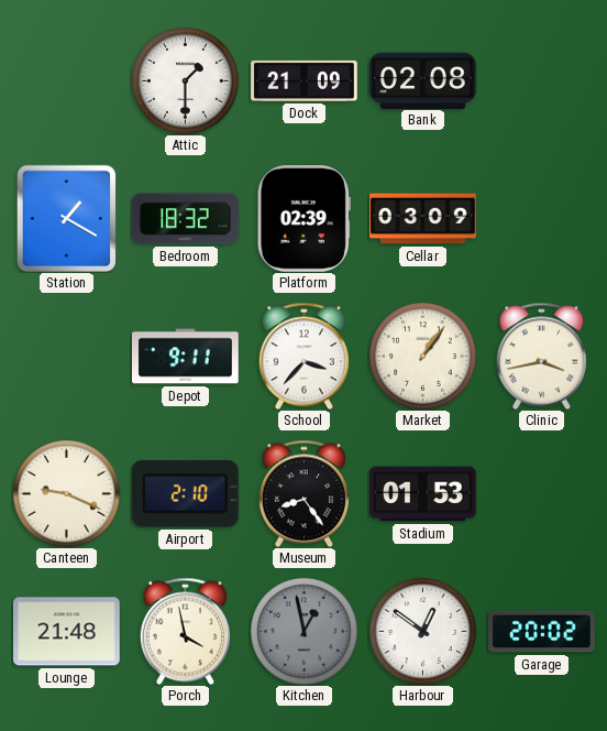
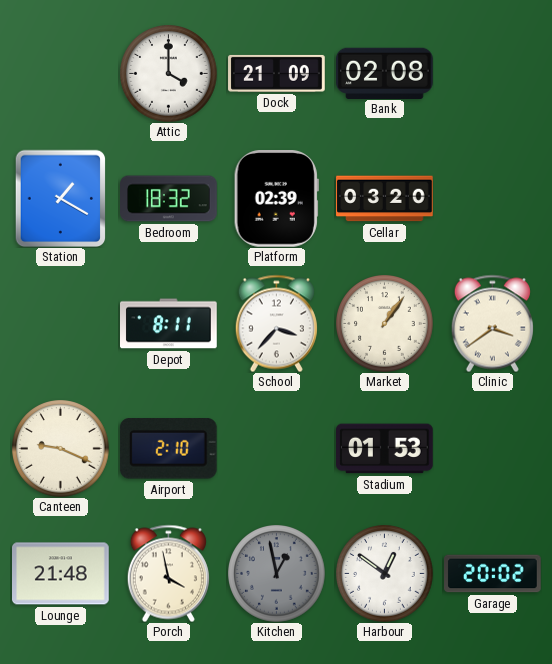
Attic: 1:30 -> 4:00 (169, 74)
Cellar: 03:09 -> 03:20 (385, 199)
Depot: 9:11 -> 8:11 (169, 324)
Clinic: 3:43 -> 3:39 (492, 323)
Museum: 8:24 -> none (304, 493)
